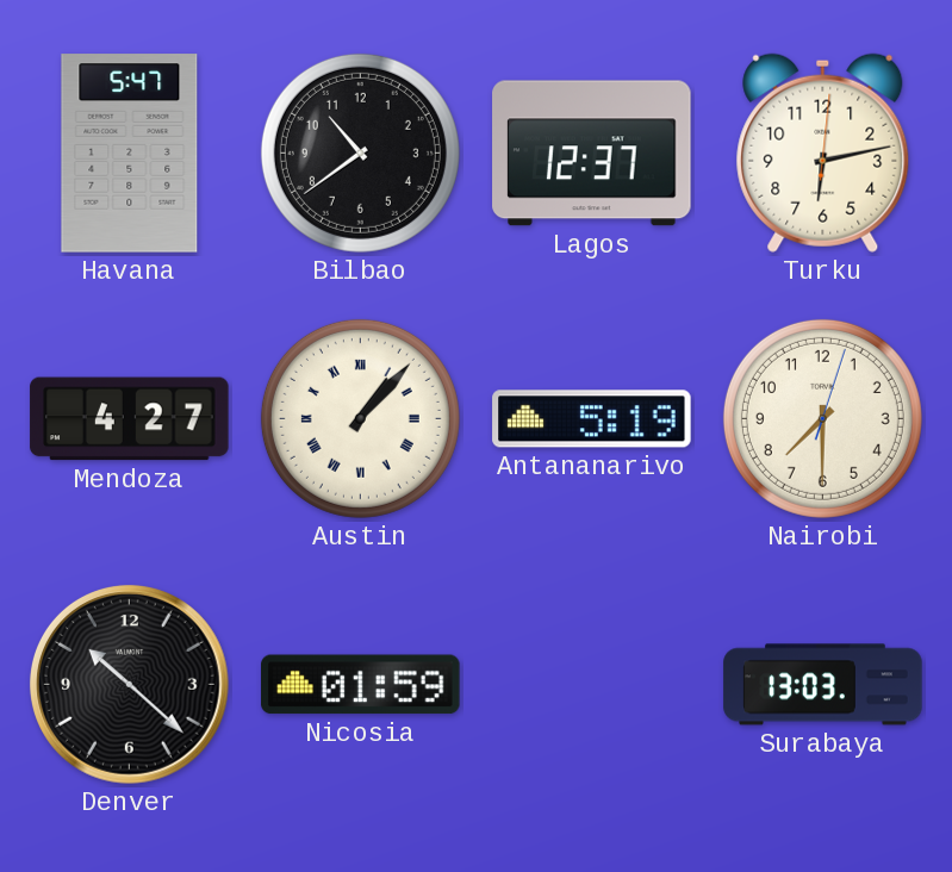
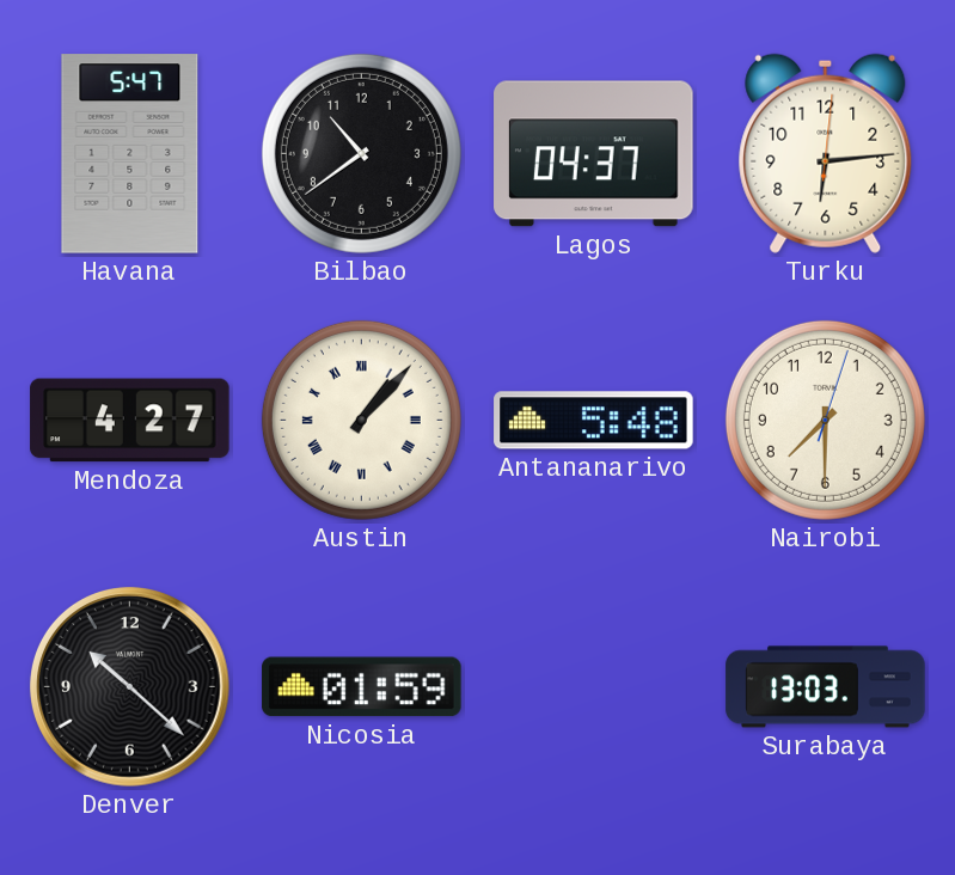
Lagos: 12:37 -> 04:37 (594, 154)
Turku: 6:13 -> 6:14 (826, 153)
Antananarivo: 5:19 -> 5:48 (594, 421)
